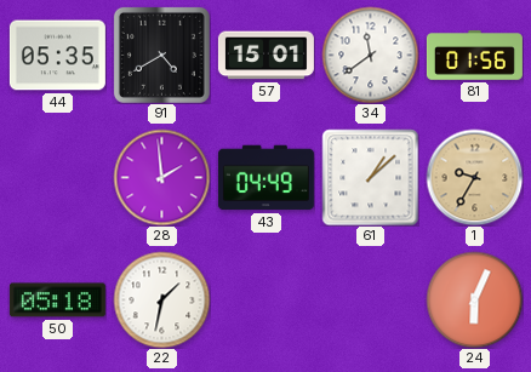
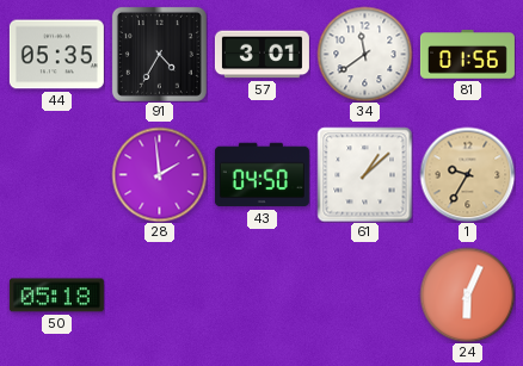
91: 4:40 -> 4:35 (159, 54)
57: 15:01 -> 3:01 (261, 55)
43: 04:49 -> 04:50 (261, 175)
22: 1:32 -> none (161, 299)
